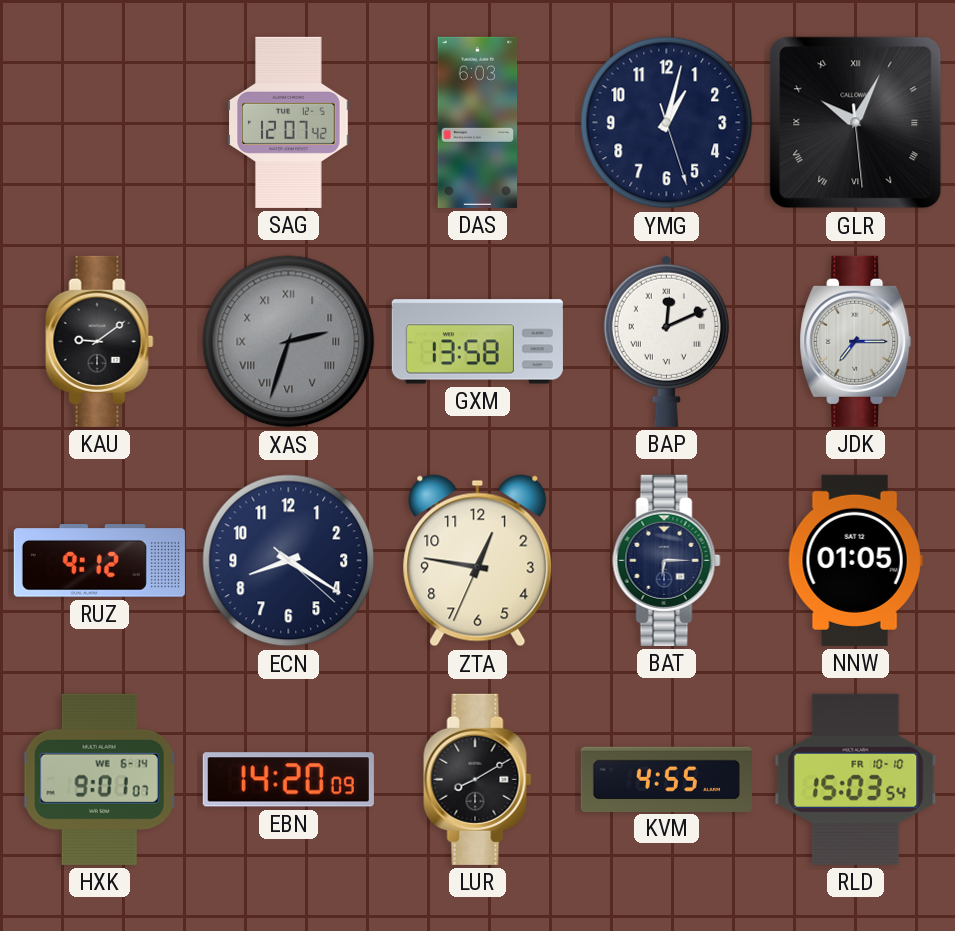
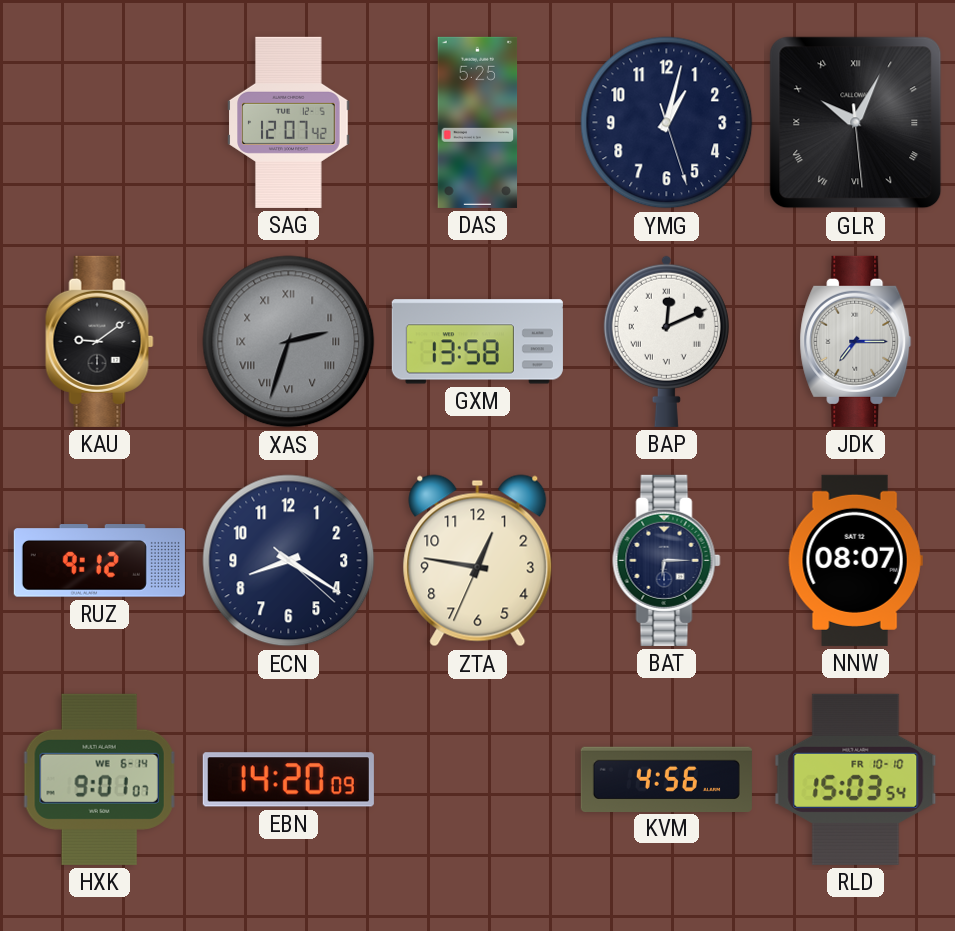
DAS: 6:03 -> 5:25 (478, 122)
NNW: 01:05 -> 08:07 (855, 560)
LUR: 8:10 -> none (478, 779)
KVM: 4:55 -> 4:56 (666, 779)
